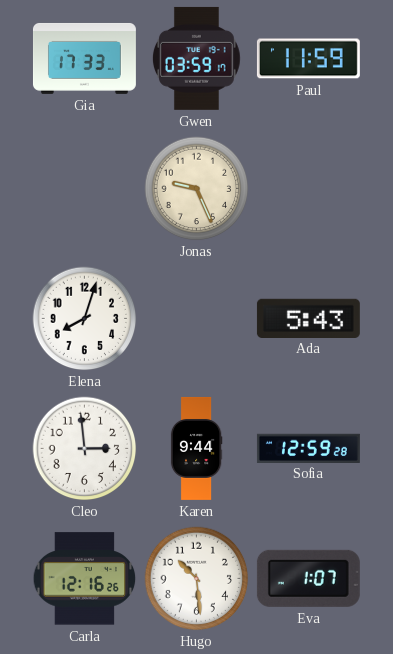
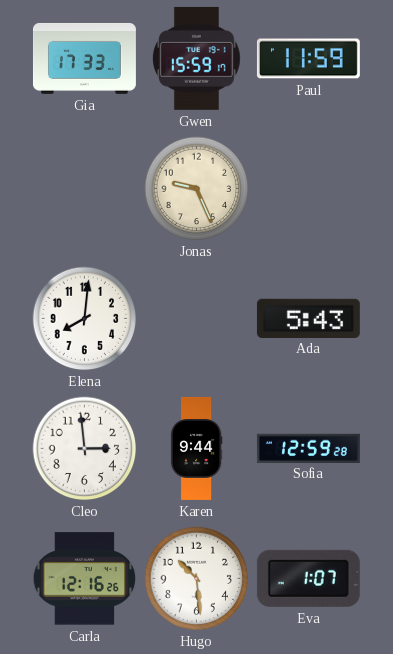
Gwen: 03:59 -> 15:59 (196, 58)
Elena: 8:03 -> 8:01 (85, 319)
